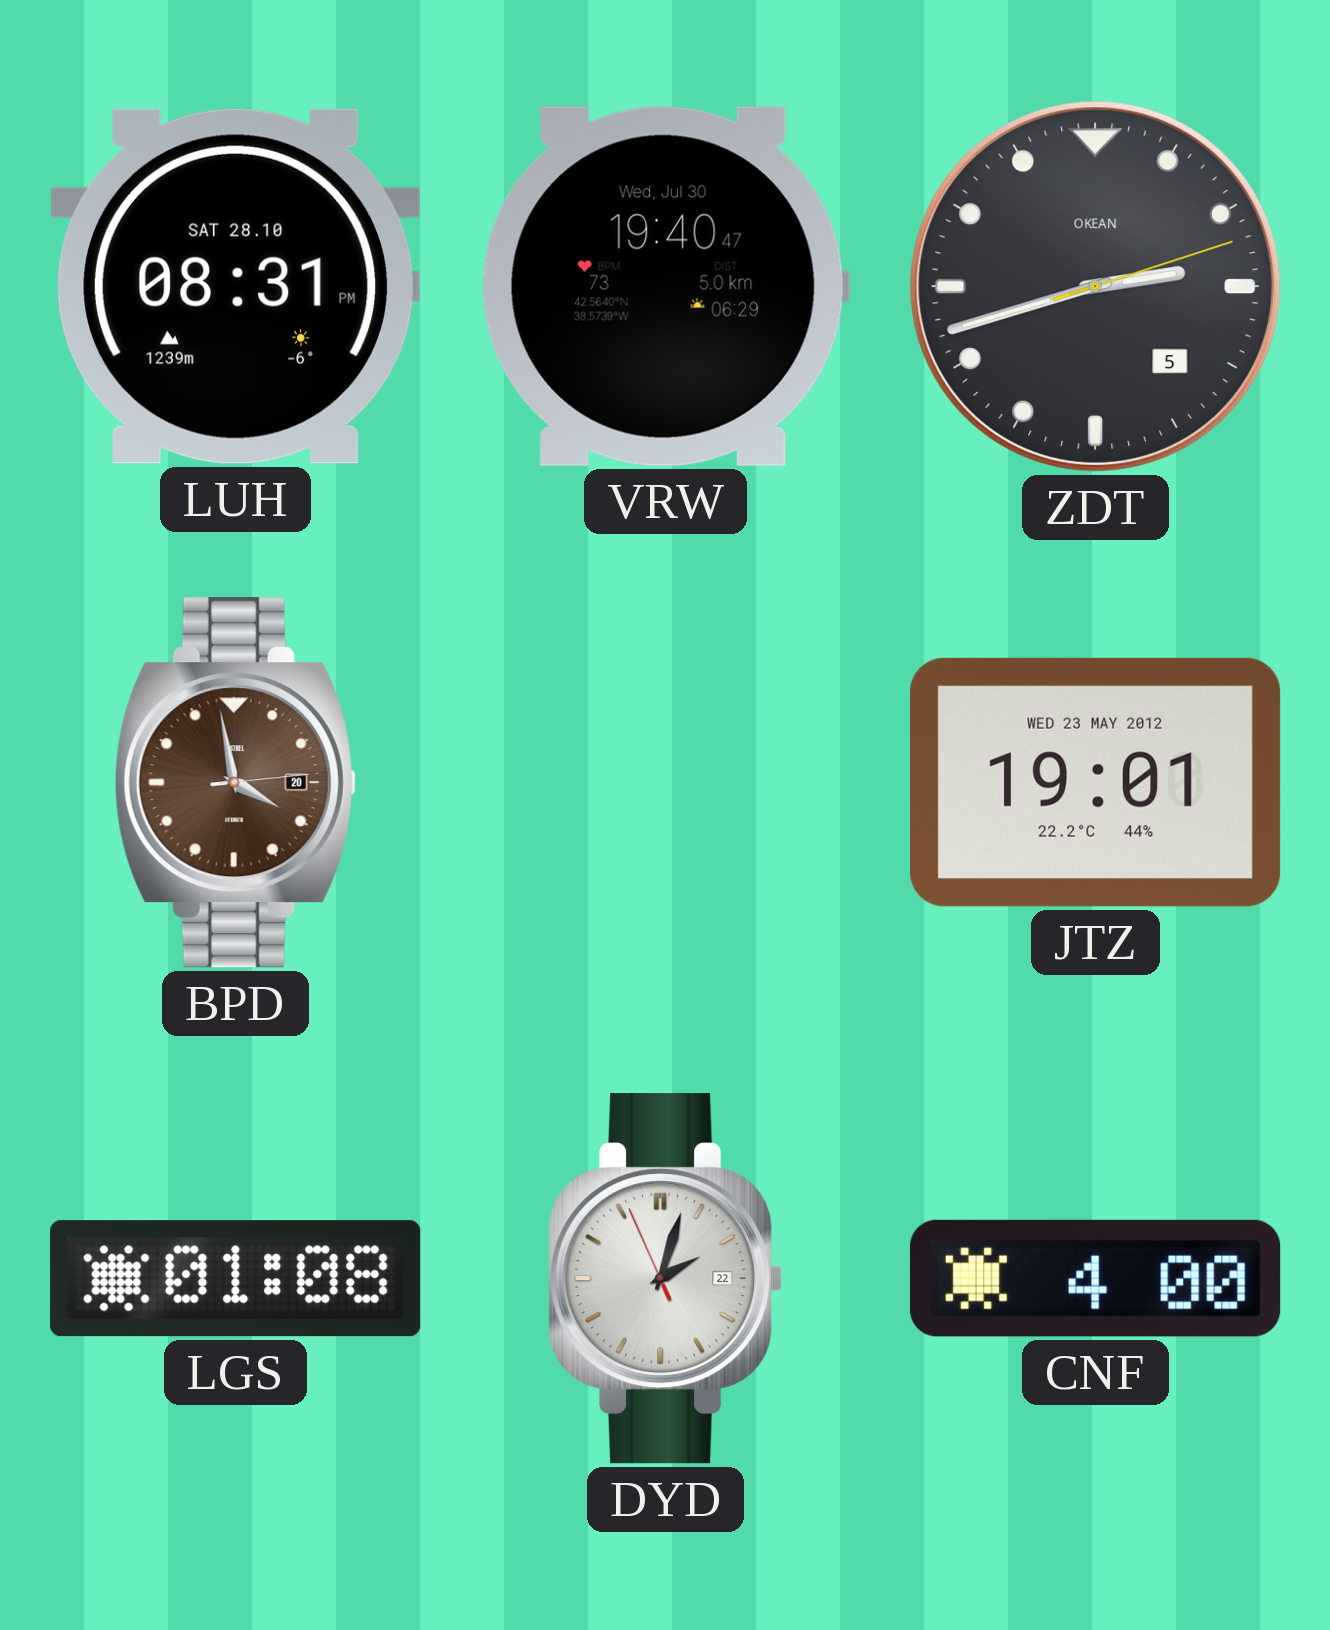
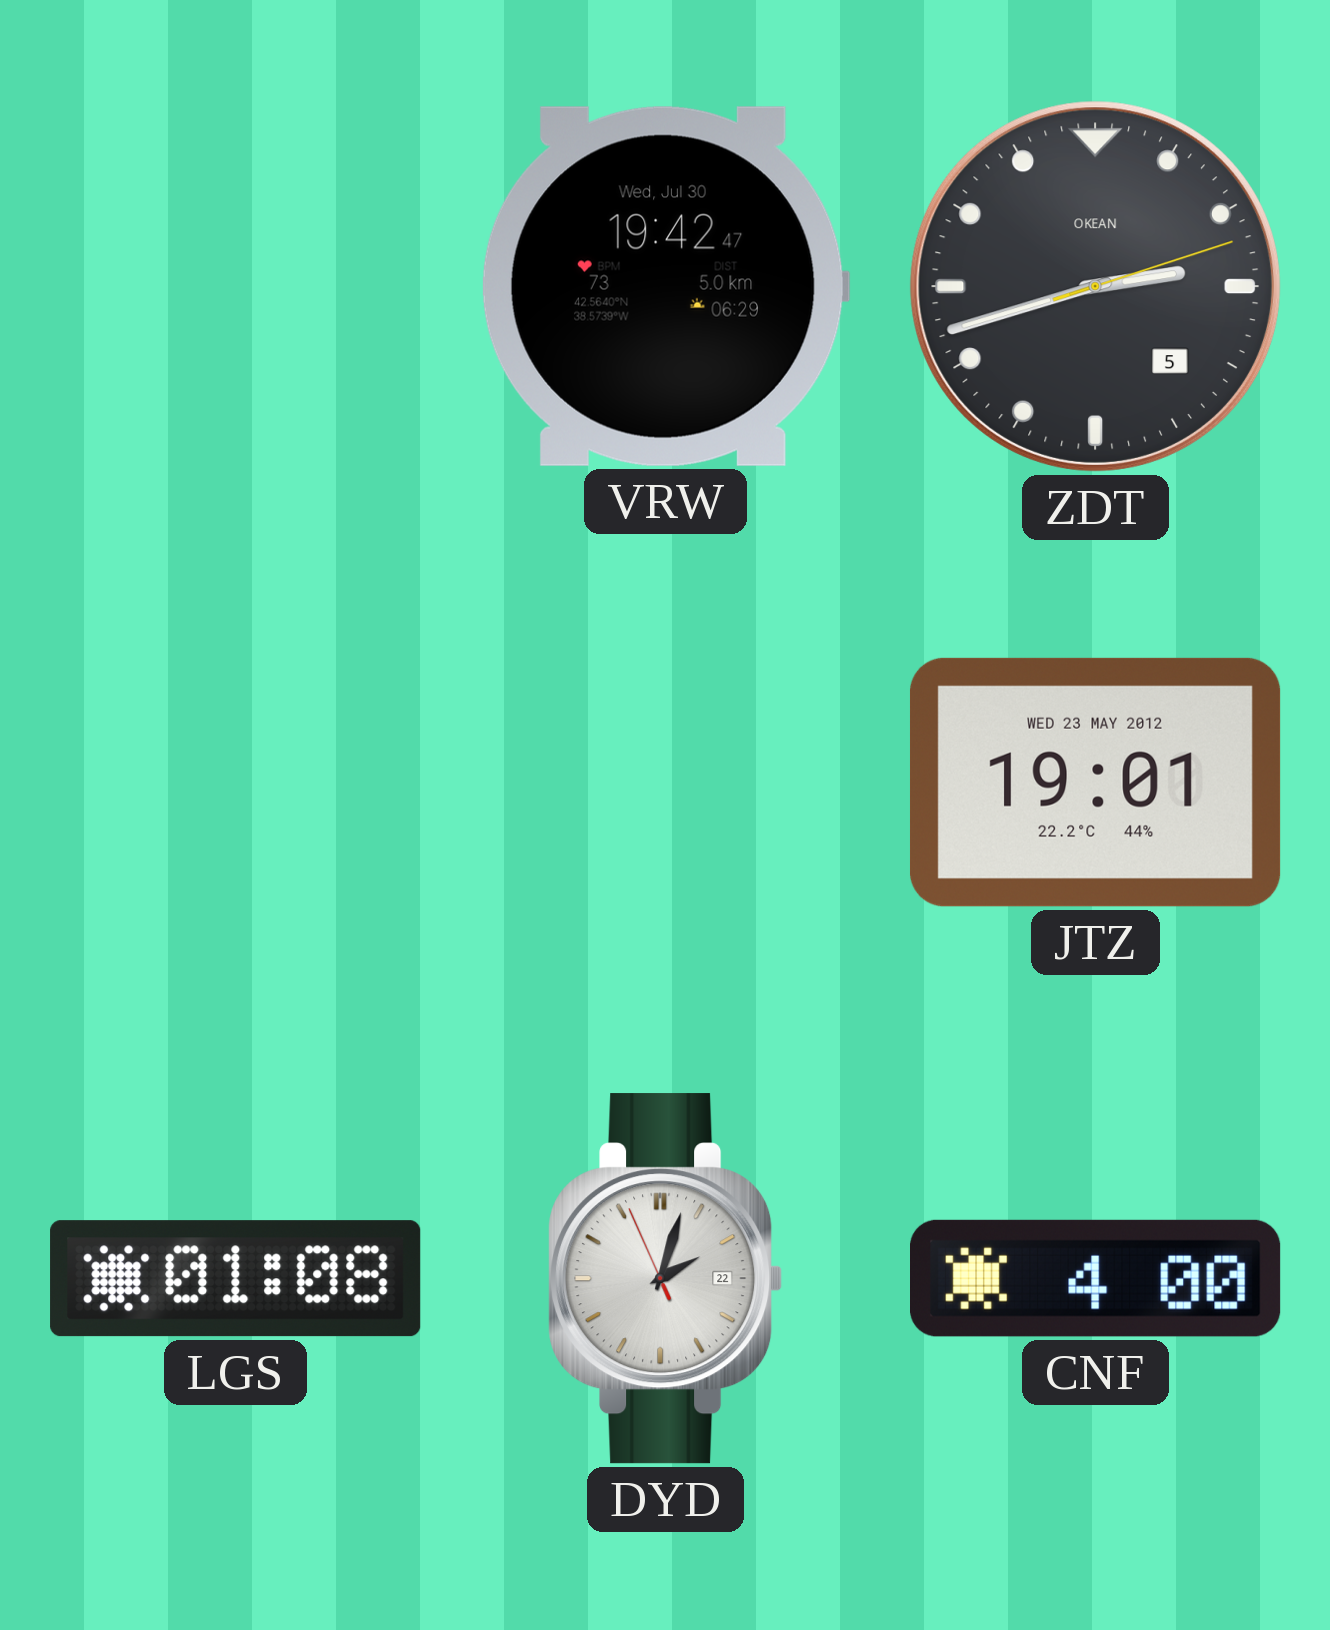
LUH: 08:31 -> none (235, 286)
VRW: 19:40 -> 19:42 (665, 286)
BPD: 3:58 -> none (235, 783)
